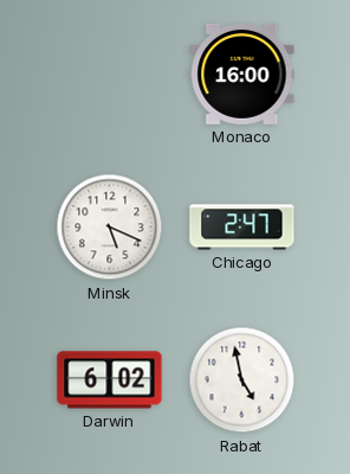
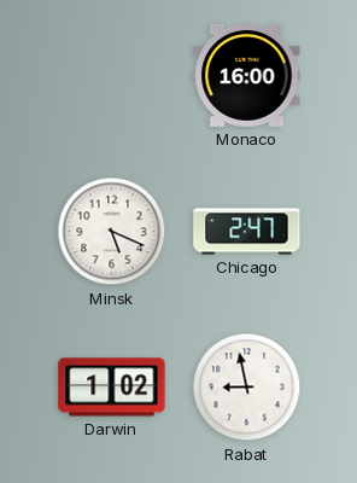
Darwin: 6:02 -> 1:02 (112, 388)
Rabat: 4:58 -> 8:58 (247, 388)
